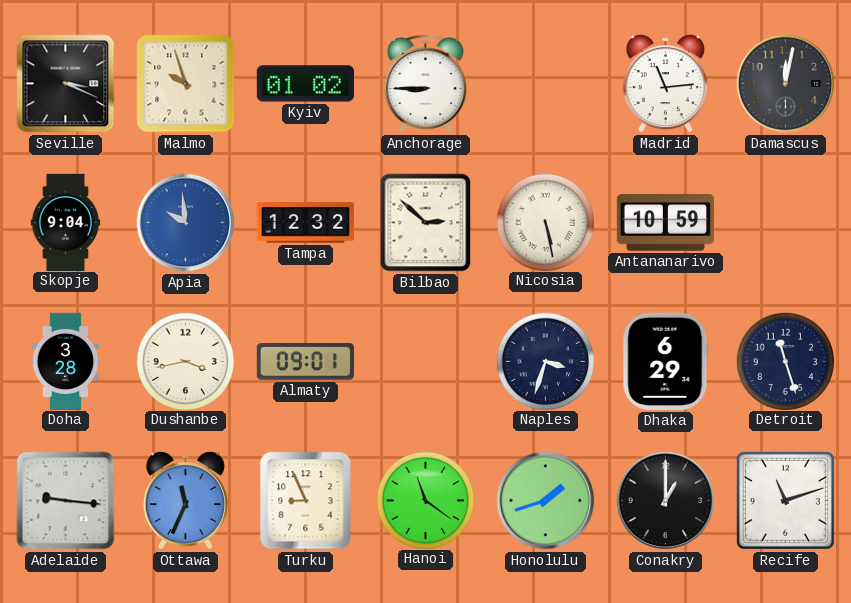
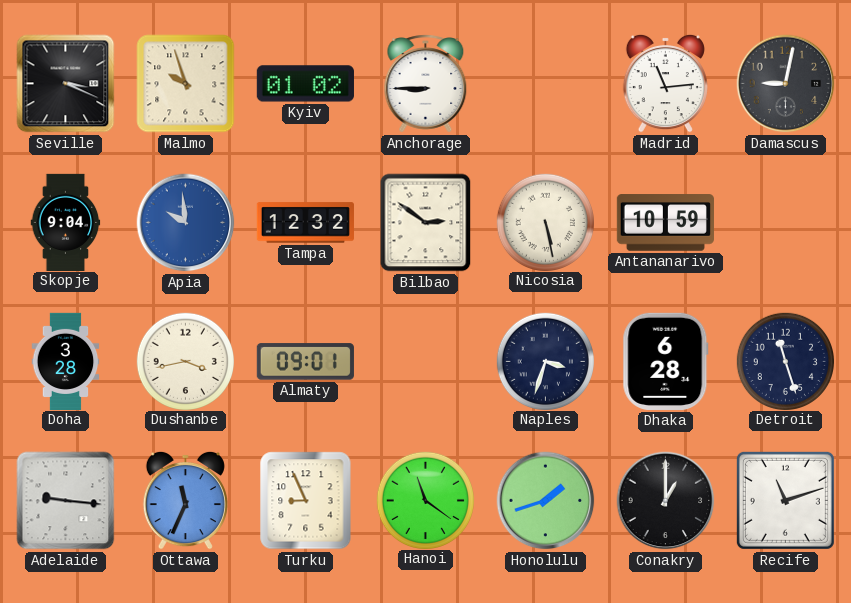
Damascus: 12:02 -> 9:02 (786, 84)
Bilbao: 2:52 -> 2:51 (426, 223)
Dhaka: 6:29 -> 6:28 (666, 361)
